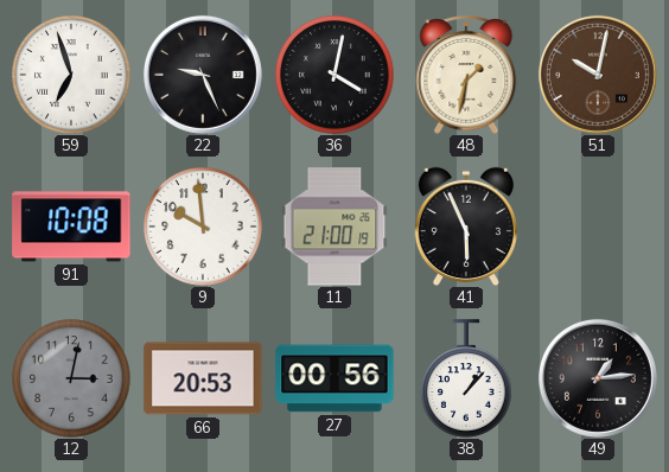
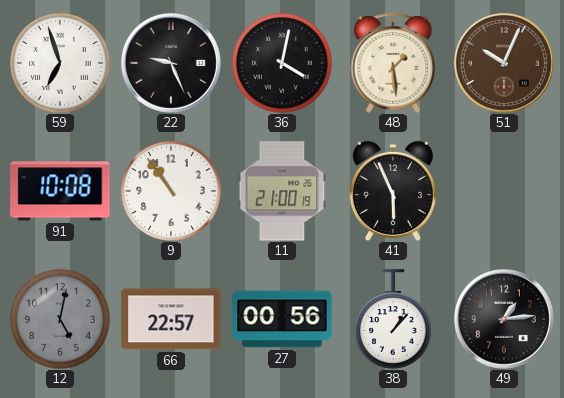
48: 1:32 -> 1:29 (393, 63)
51: 10:02 -> 10:04 (504, 63)
9: 9:59 -> 10:54 (171, 191)
12: 3:02 -> 5:02 (60, 319)
66: 20:53 -> 22:57 (171, 319)
